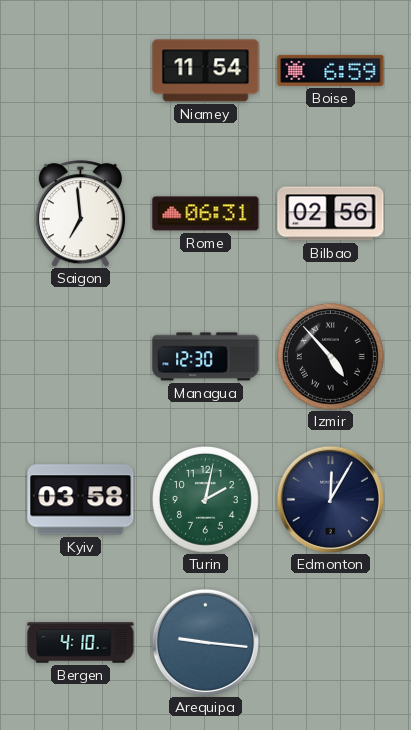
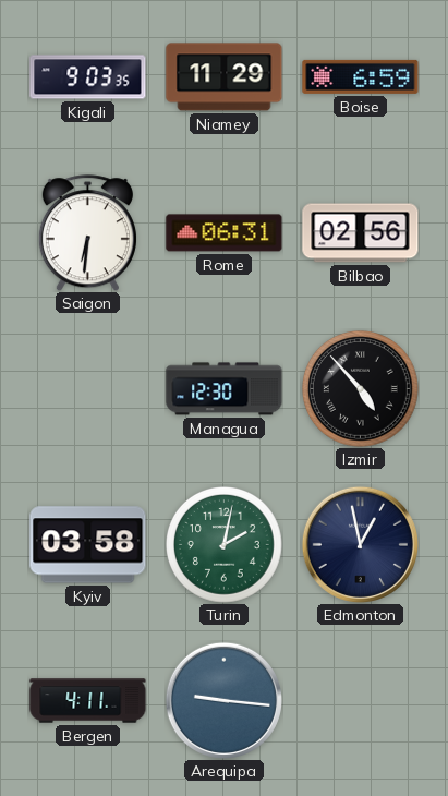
Kigali: none -> 9:03 (88, 77)
Niamey: 11:54 -> 11:29 (225, 77)
Saigon: 6:59 -> 6:31 (87, 233)
Edmonton: 12:05 -> 12:58 (360, 544)
Bergen: 4:10 -> 4:11 (88, 701)
